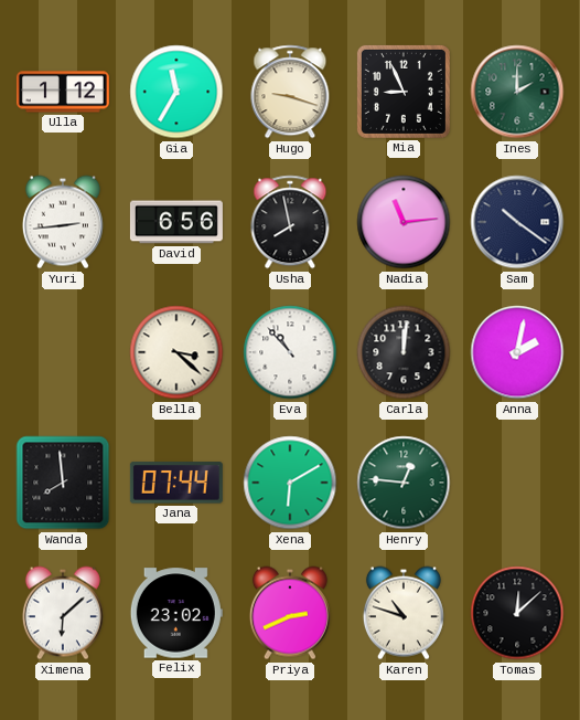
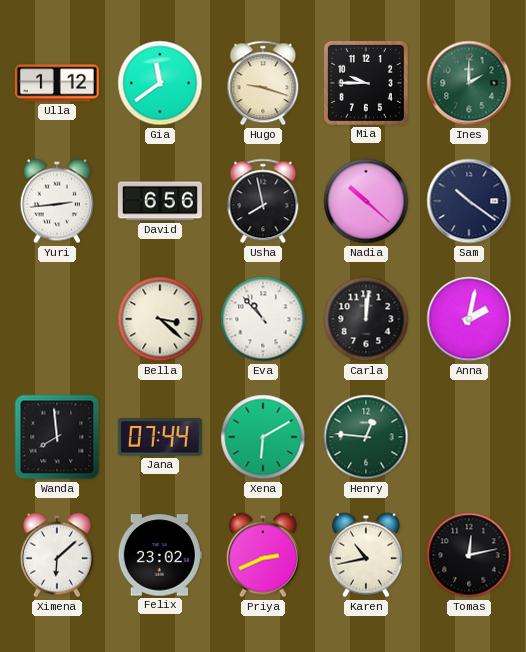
Gia: 11:35 -> 11:39 (160, 83)
Mia: 8:56 -> 9:45 (366, 83)
Nadia: 11:14 -> 10:22 (366, 201)
Karen: 10:48 -> 10:43 (366, 555)
Tomas: 12:08 -> 12:13 (469, 555)
